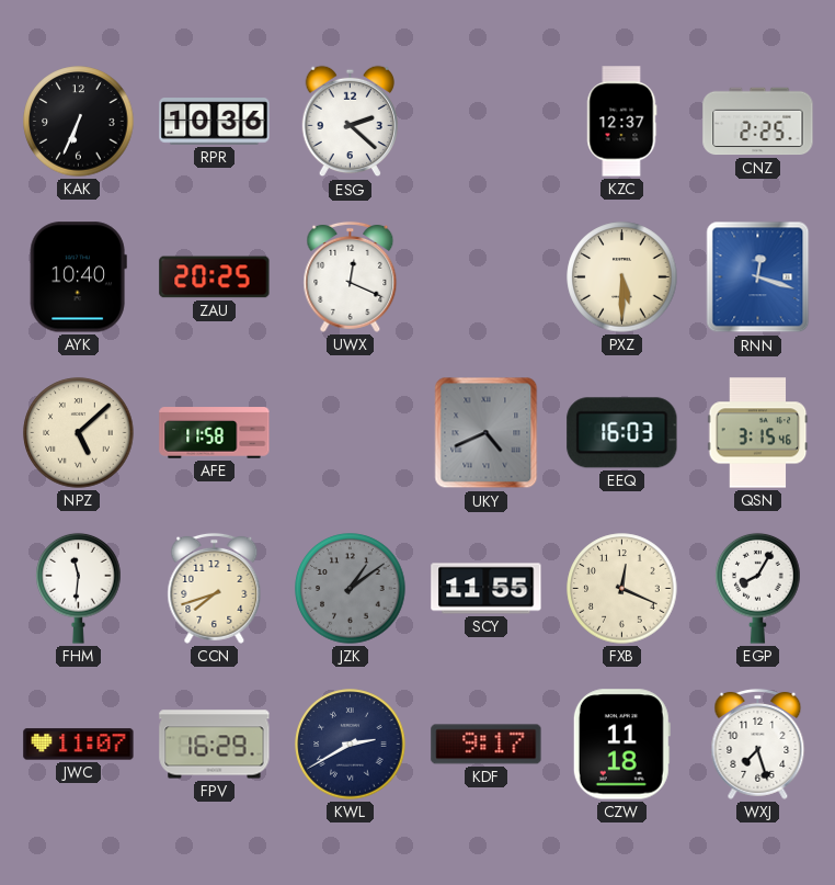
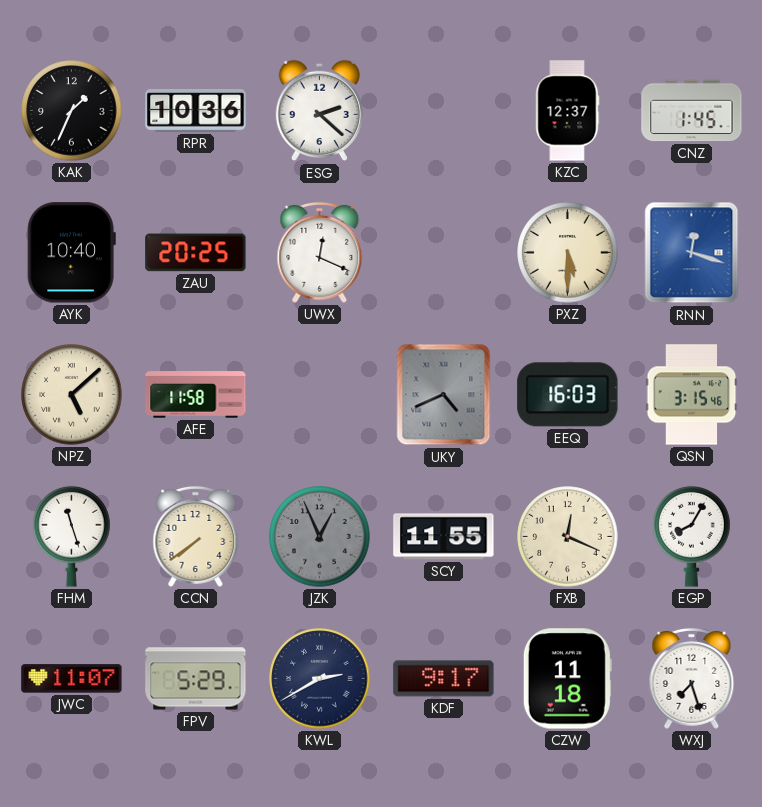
KAK: 6:34 -> 1:34 (72, 111)
CNZ: 2:25 -> 1:45 (692, 111)
FHM: 11:31 -> 11:27 (72, 536)
CCN: 7:42 -> 7:39 (196, 536)
JZK: 1:09 -> 12:56 (320, 537)
FPV: 16:29 -> 5:29 (196, 679)
